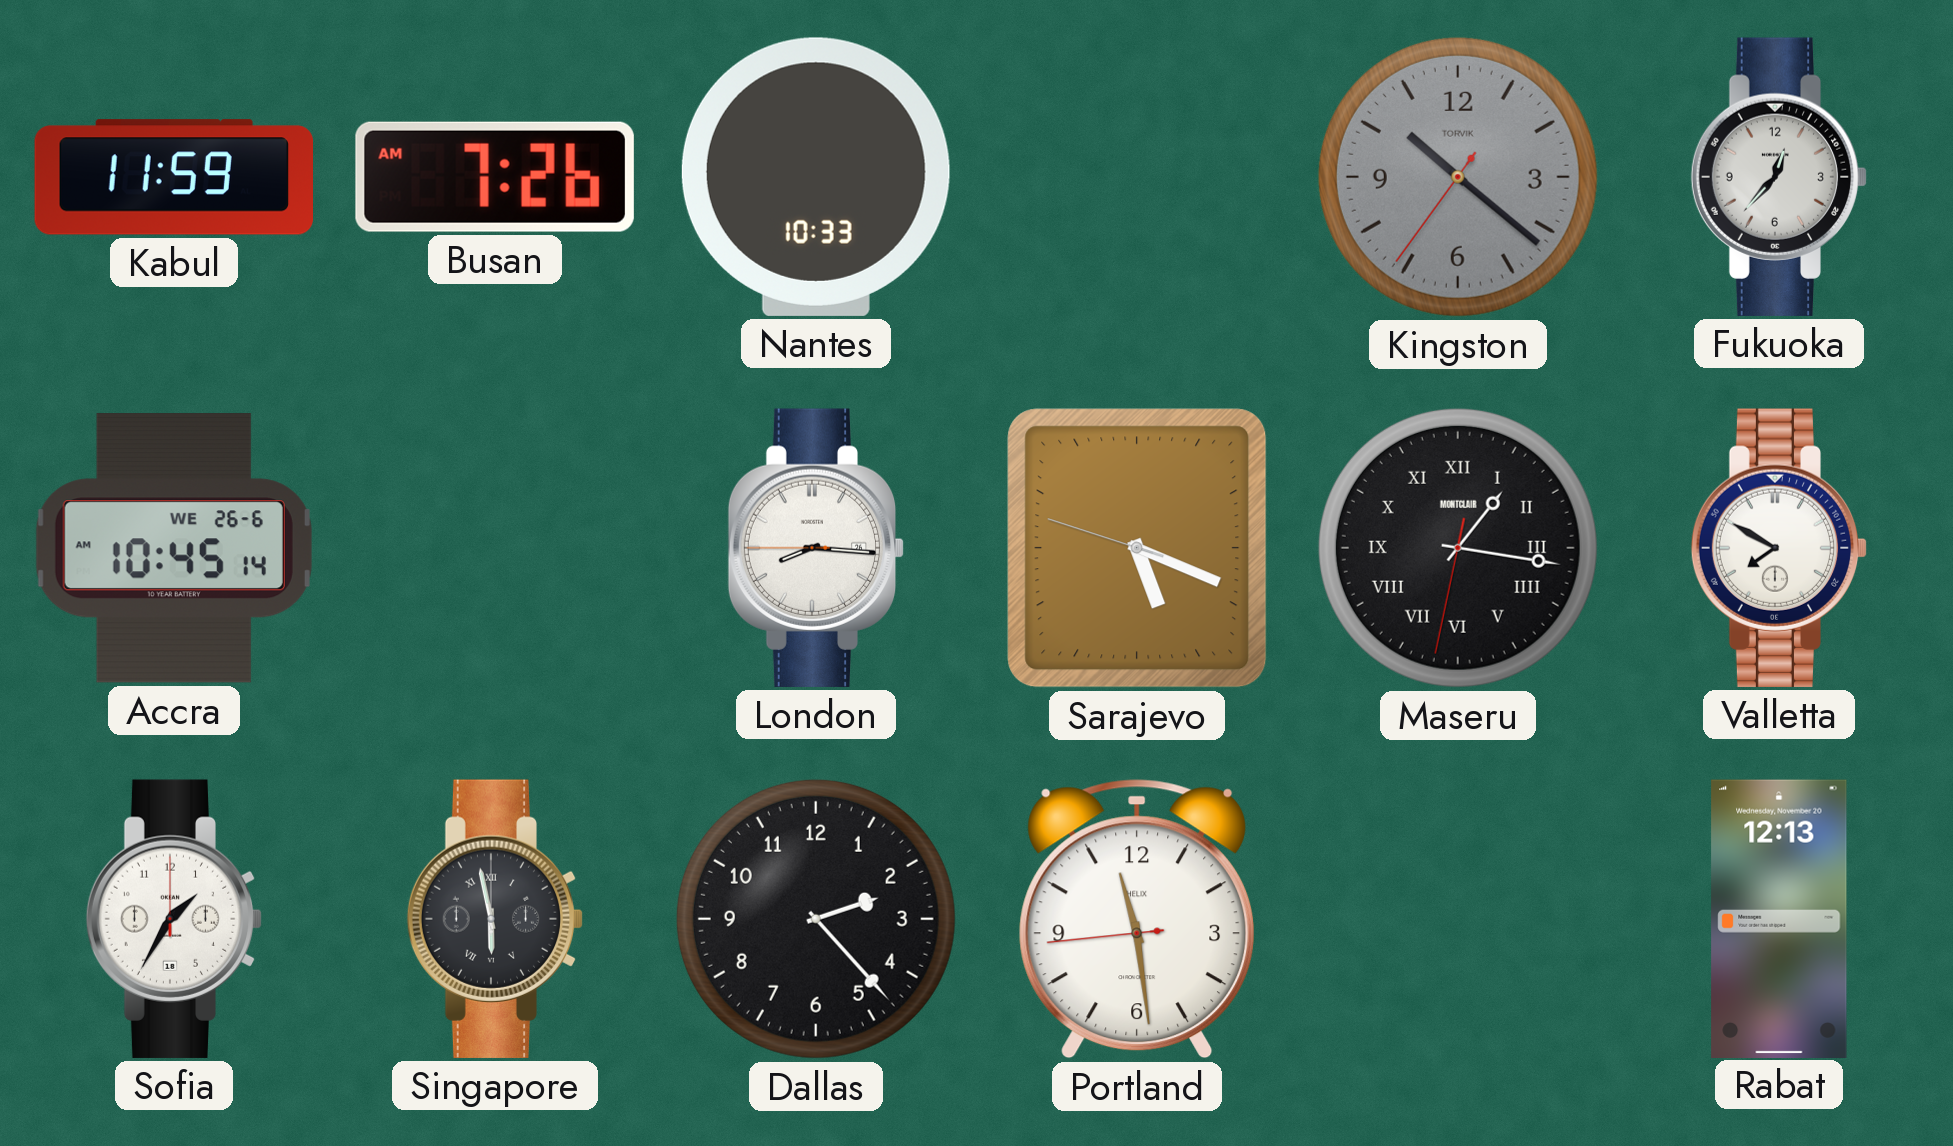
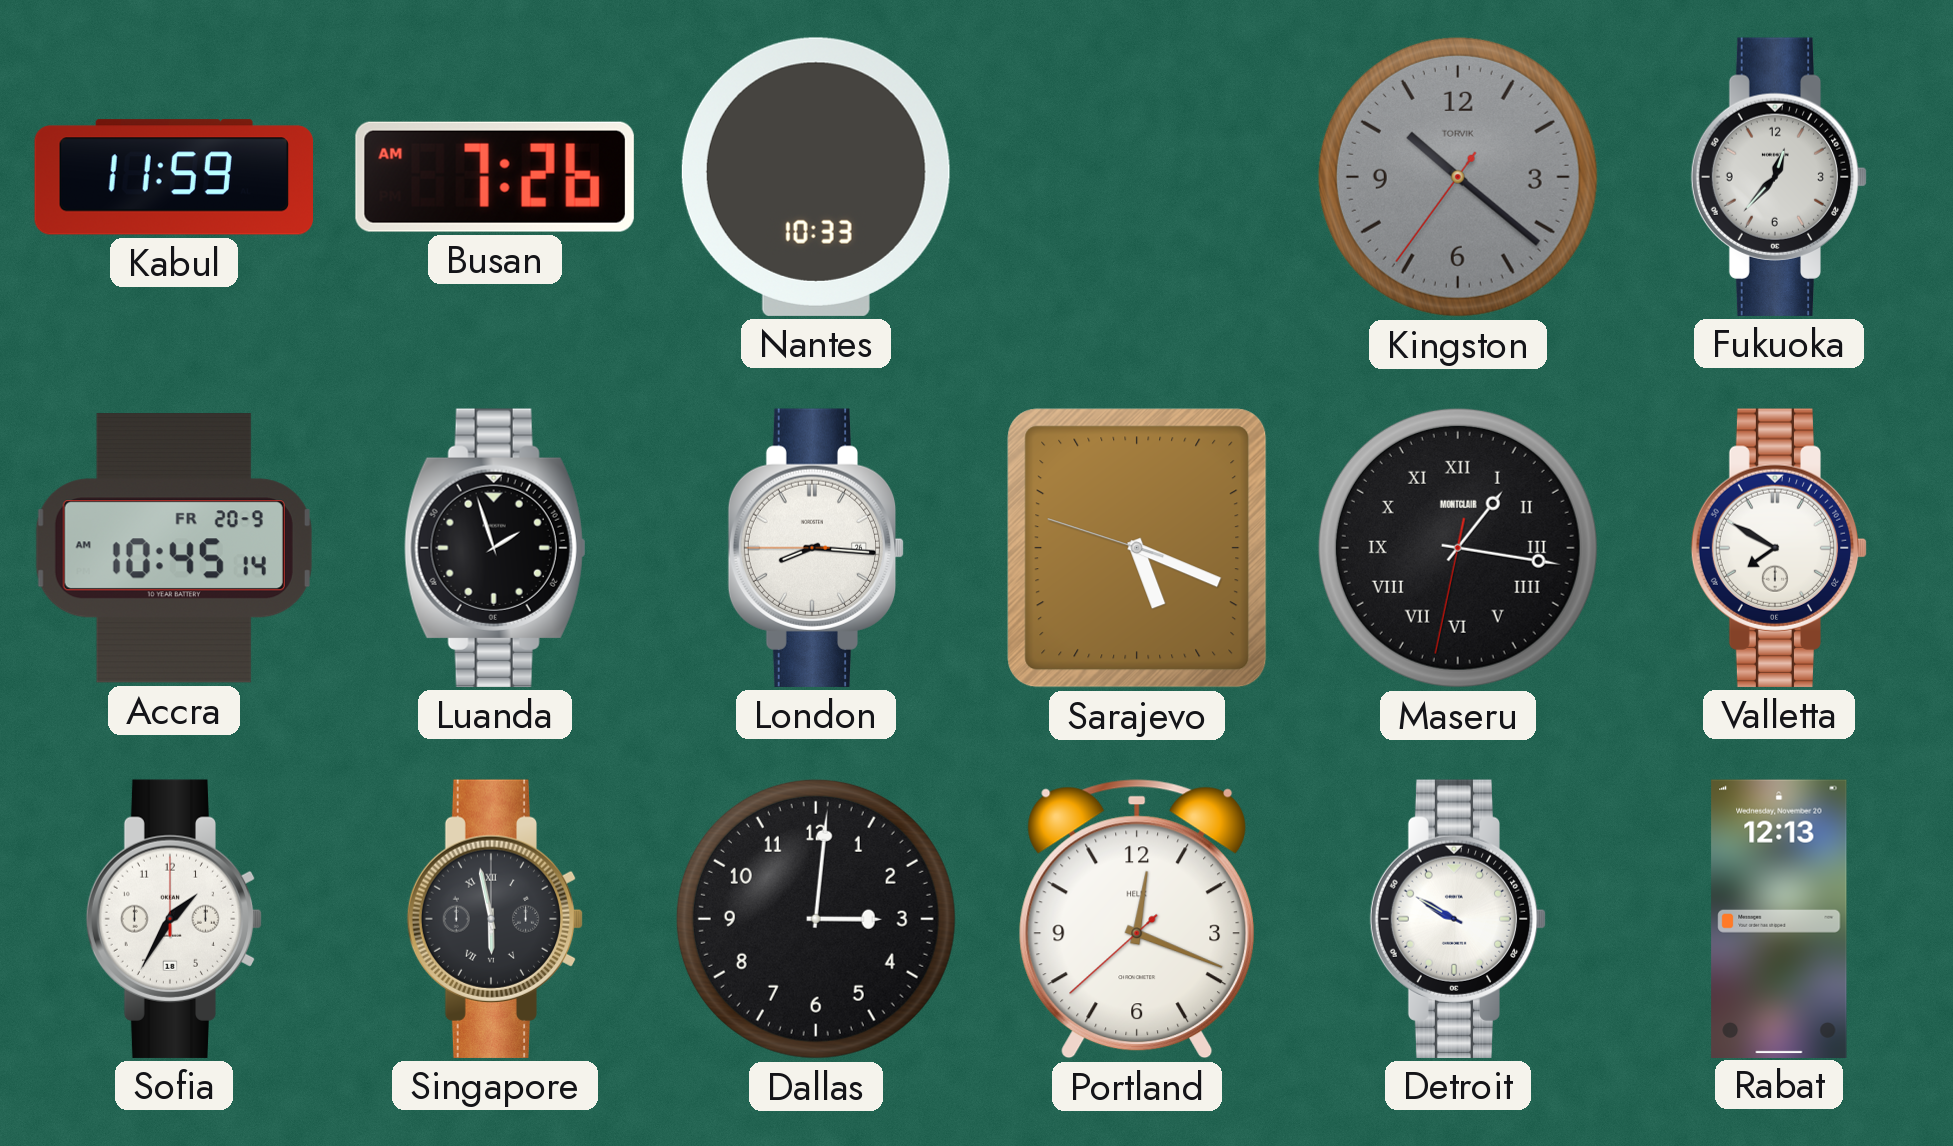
Accra date: WE 26-6 -> FR 20-9 (174, 548)
Luanda: none -> 1:57 (495, 548)
Dallas: 2:23 -> 3:01 (816, 919)
Portland: 11:28 -> 12:18 (1137, 919)
Detroit: none -> 9:50 (1458, 919)
